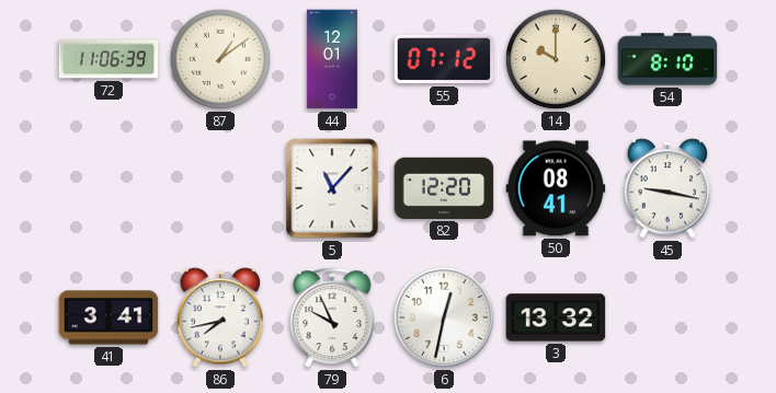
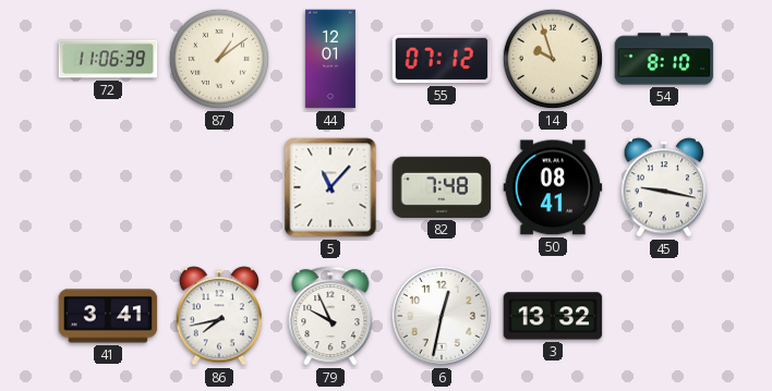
14: 10:00 -> 9:57 (553, 59)
82: 12:20 -> 7:48 (442, 187)
